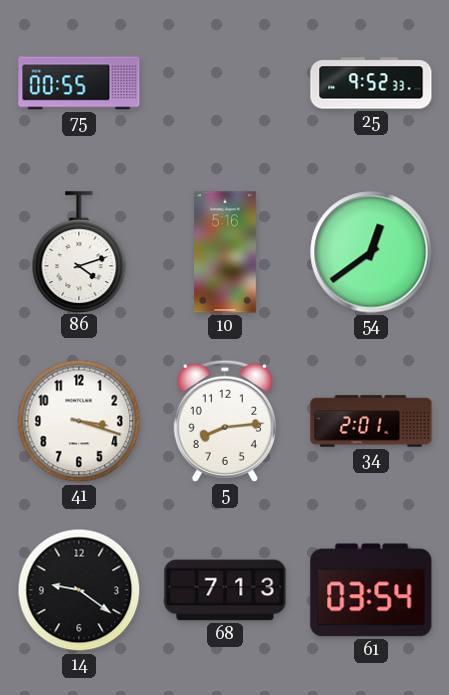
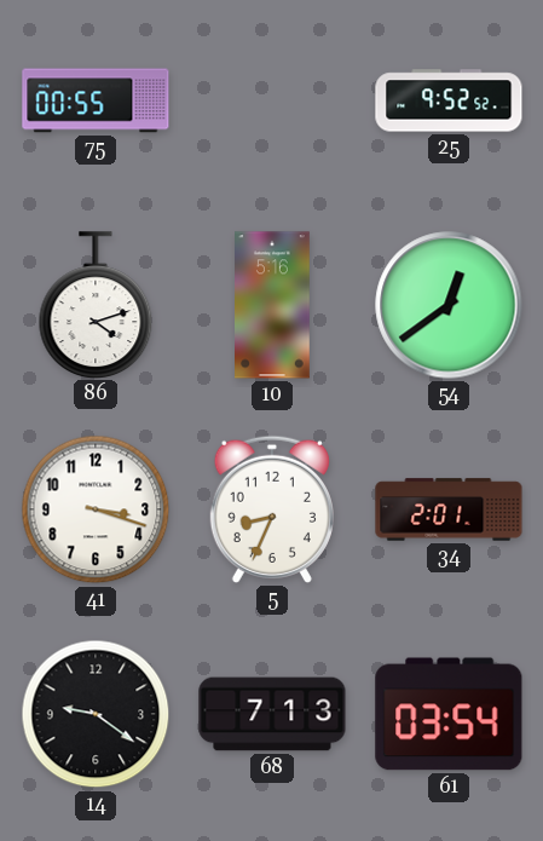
25: 9:52:33 -> 9:52:52 (449, 100)
5: 8:14 -> 8:34 (272, 509)
